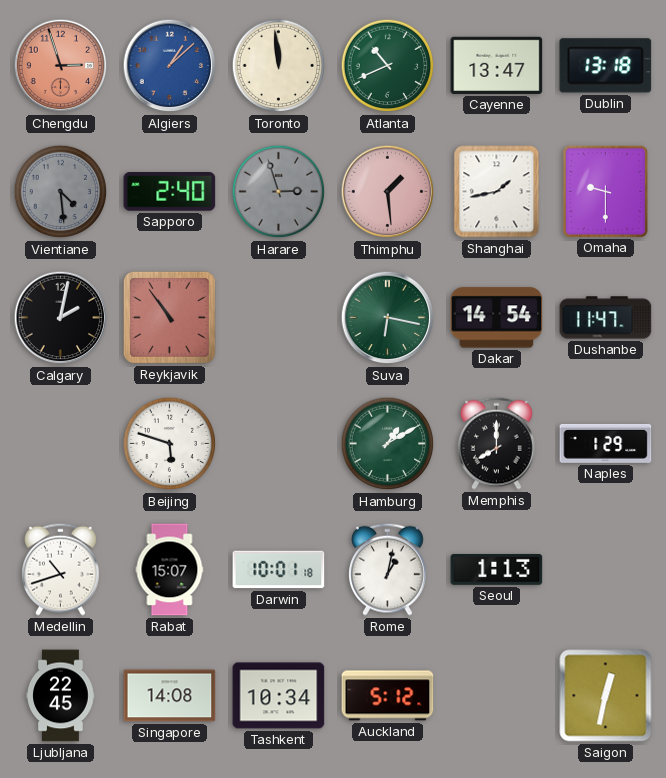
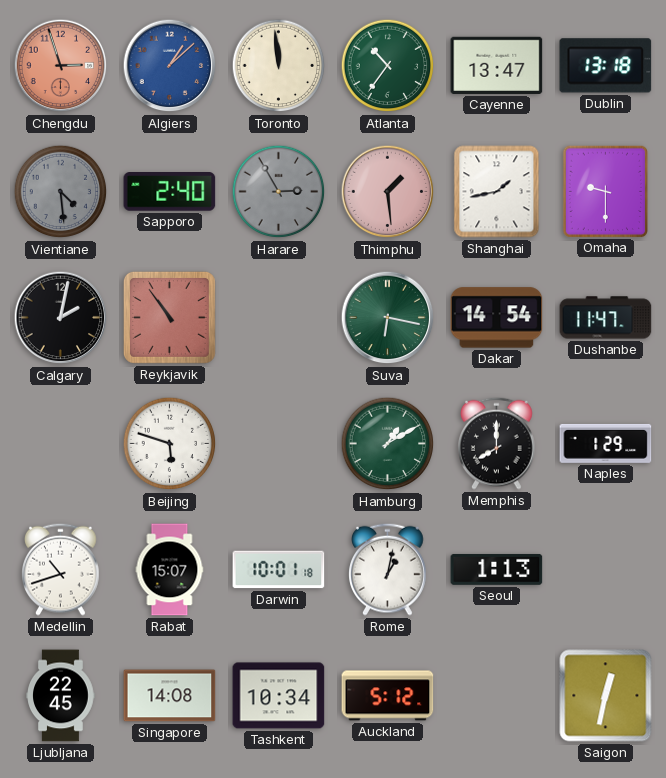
Atlanta: 10:41 -> 10:36 (388, 66)
Harare: 2:57 -> 2:55 (279, 192)
